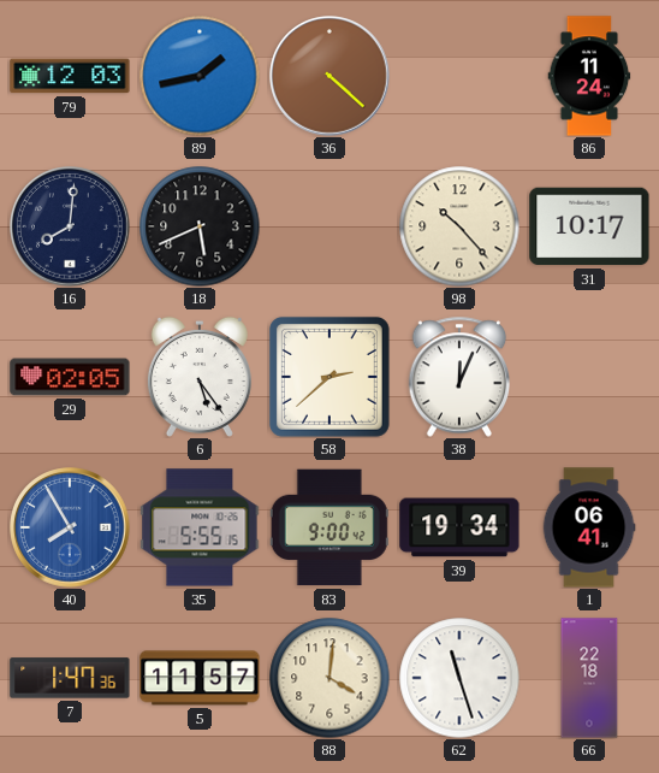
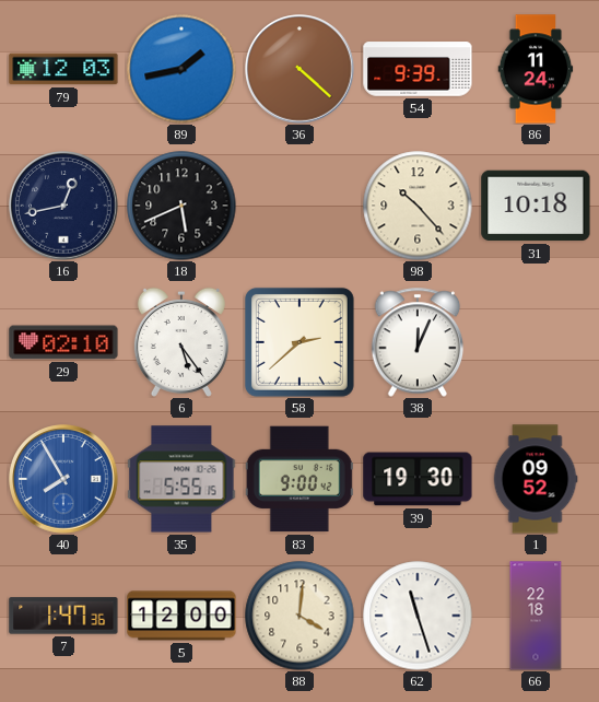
54: none -> 9:39 (418, 69)
16: 8:01 -> 12:43 (63, 206)
31: 10:17 -> 10:18 (536, 206)
29: 02:05 -> 02:10 (63, 342)
39: 19:34 -> 19:30 (418, 479)
1: 06:41 -> 09:52 (536, 479)
5: 11:57 -> 12:00 (181, 616)
